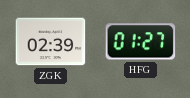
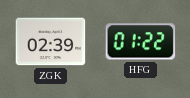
HFG: 01:27 -> 01:22 (141, 42)
